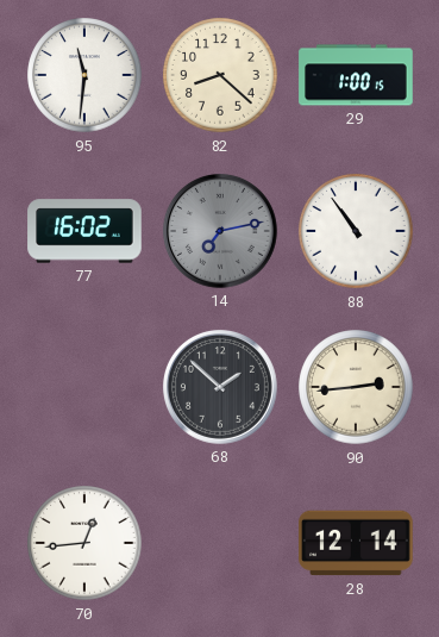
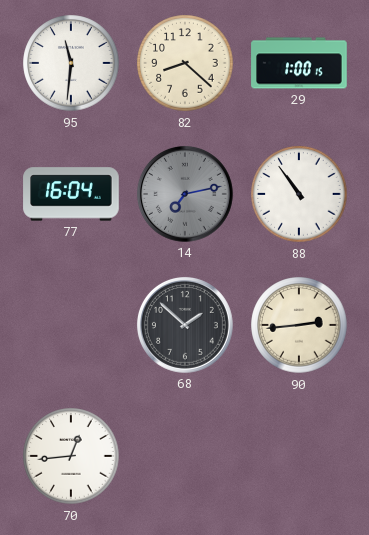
77: 16:02 -> 16:04 (71, 194)
28: 12:14 -> none (356, 543)
